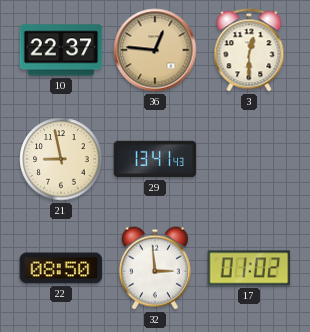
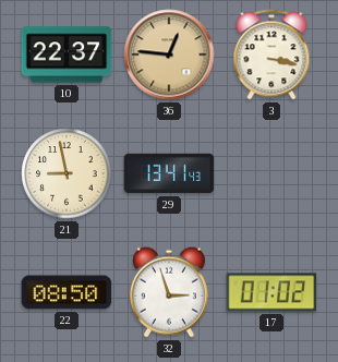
3: 12:30 -> 3:17 (271, 55)
32: 2:59 -> 2:57 (169, 292)
